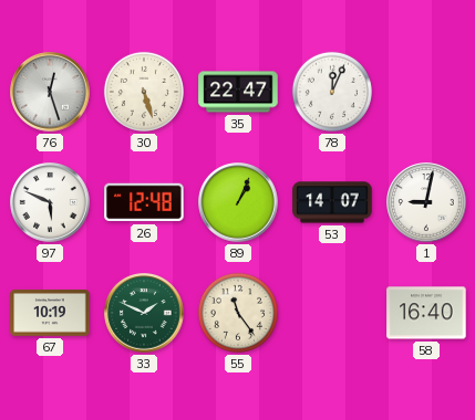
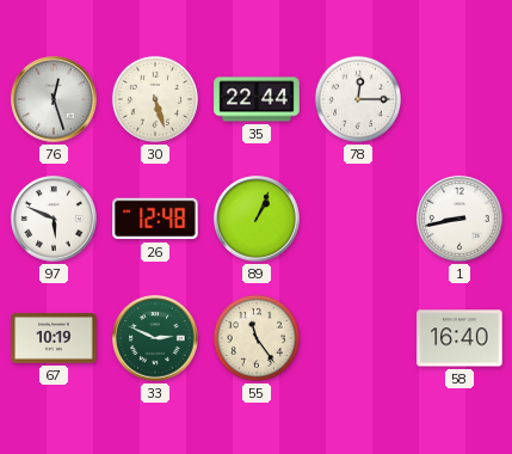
35: 22:47 -> 22:44 (257, 99)
78: 12:04 -> 12:15 (358, 99)
53: 14:07 -> none (332, 202)
1: 9:02 -> 8:43 (459, 219)
33: 1:49 -> 2:49 (155, 338)
